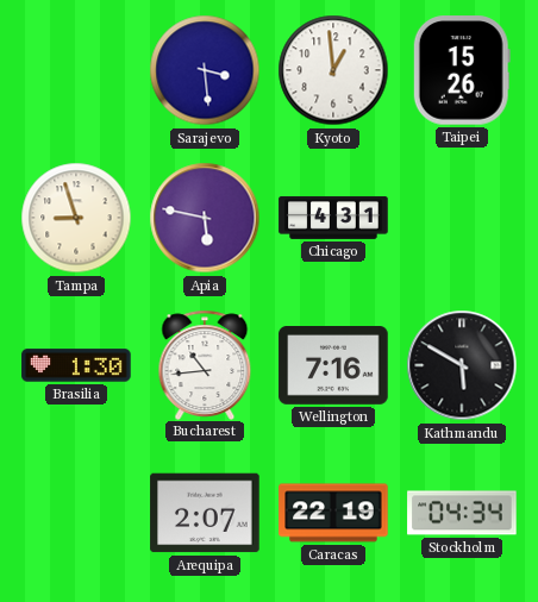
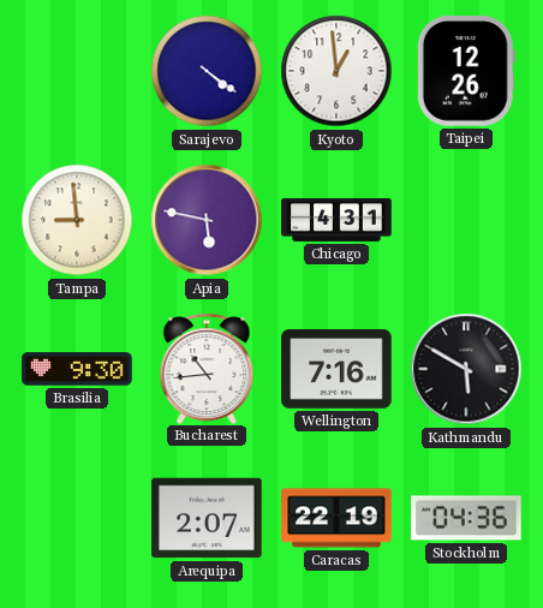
Sarajevo: 3:29 -> 4:21 (207, 71)
Taipei: 15:26 -> 12:26 (466, 71)
Tampa: 8:57 -> 8:59 (77, 220)
Brasilia: 1:30 -> 9:30 (77, 369)
Stockholm: 04:34 -> 04:36 (466, 518)
